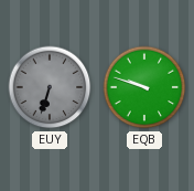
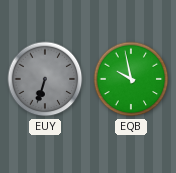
EQB: 9:48 -> 9:58 (131, 79)
